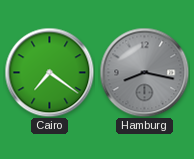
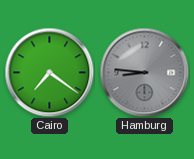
Hamburg: 8:17 -> 8:46 (144, 72)
